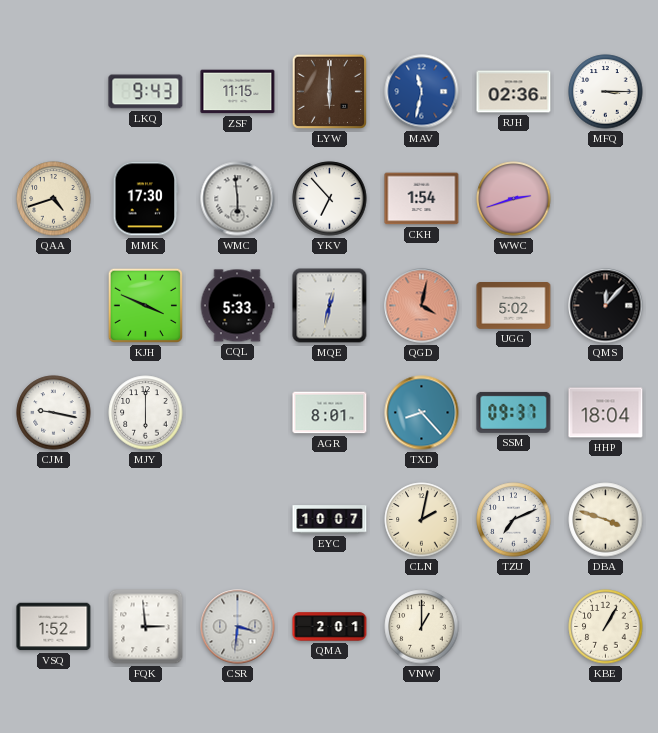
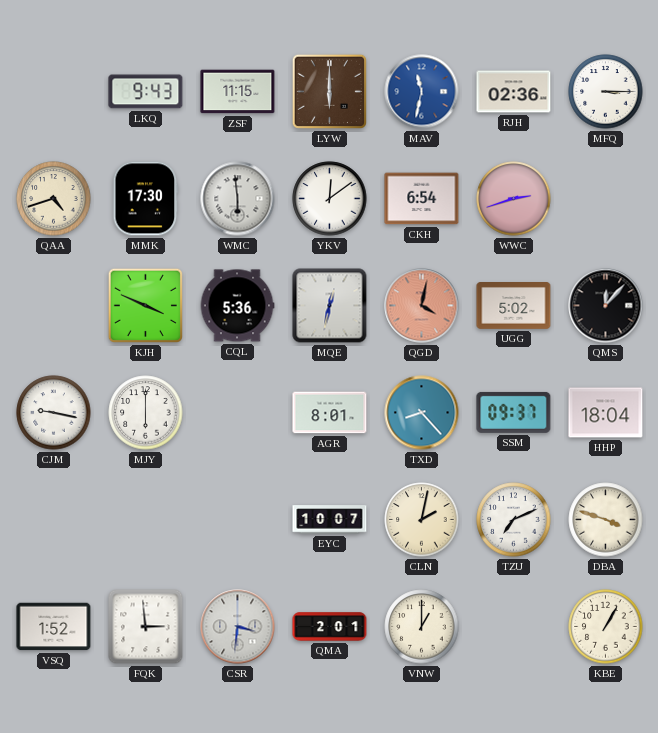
YKV: 6:53 -> 12:09 (330, 199)
CKH: 1:54 -> 6:54 (422, 199)
CQL: 5:33 -> 5:36 (237, 306)
